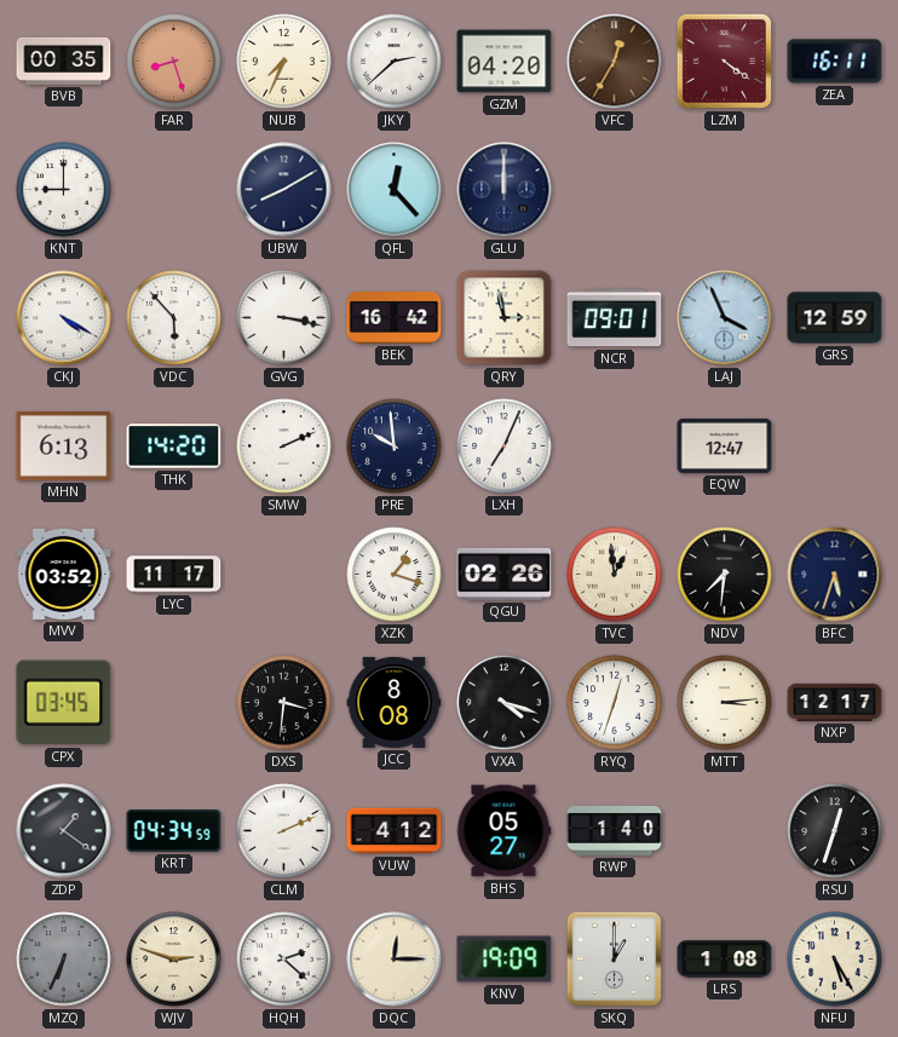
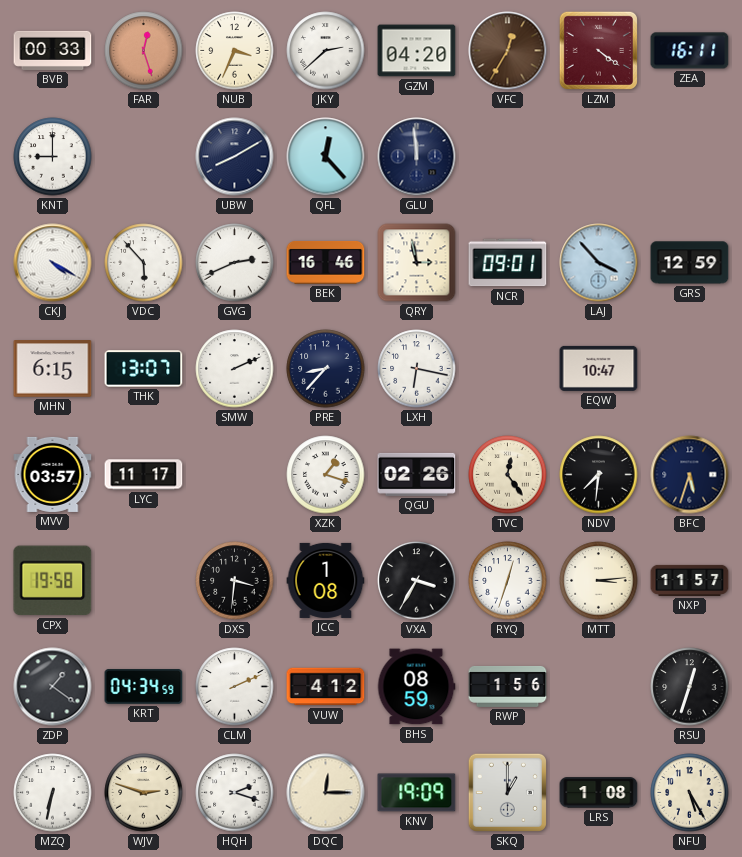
BVB: 00:35 -> 00:33 (53, 50)
FAR: 8:27 -> 12:27 (144, 51)
NUB: 7:34 -> 3:34 (235, 51)
GLU: 12:00 -> 11:59 (417, 157)
GVG: 3:17 -> 2:41 (235, 263)
BEK: 16:42 -> 16:46 (326, 262)
LAJ: 3:56 -> 3:53 (599, 263)
MHN: 6:13 -> 6:15 (53, 369)
THK: 14:20 -> 13:07 (144, 369)
PRE: 9:59 -> 8:37 (326, 369)
LXH: 7:04 -> 6:17 (417, 369)
EQW: 12:47 -> 10:47 (599, 368)
MVV: 03:52 -> 03:57 (53, 474)
TVC: 12:59 -> 12:24 (508, 475)
CPX: 03:45 -> 19:58 (53, 581)
JCC: 8:08 -> 1:08 (326, 580)
VXA: 4:18 -> 3:35 (417, 581)
NXP: 12:17 -> 11:57 (690, 580)
BHS: 05:27 -> 08:59 (416, 687)
RWP: 1:40 -> 1:56 (508, 686)
MZQ: 6:34 -> 6:32 (53, 793)
MZQ dial: grey -> white (53, 793)
HQH: 2:22 -> 2:18 (235, 793)
